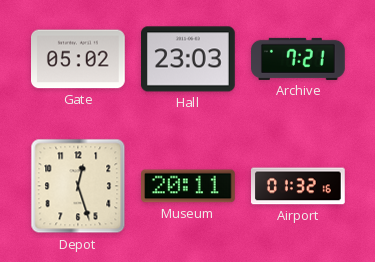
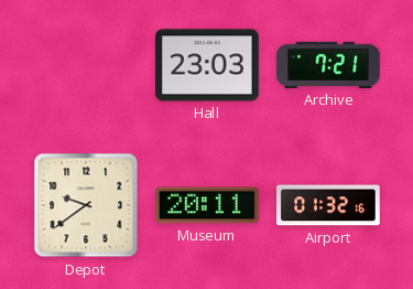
Gate: 05:02 -> none (79, 59)
Depot: 12:27 -> 9:39 (86, 205)
